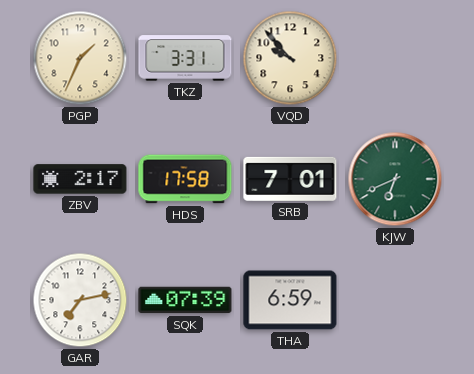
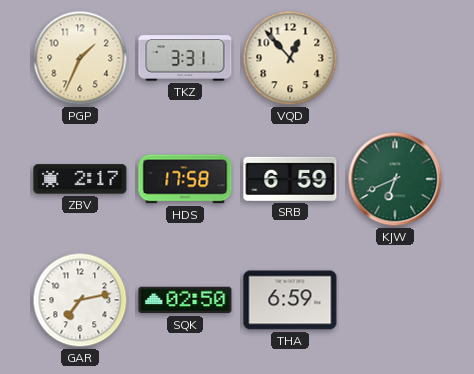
VQD: 9:53 -> 12:53 (290, 58)
SRB: 7:01 -> 6:59 (290, 179)
SQK: 07:39 -> 02:50 (185, 300)
